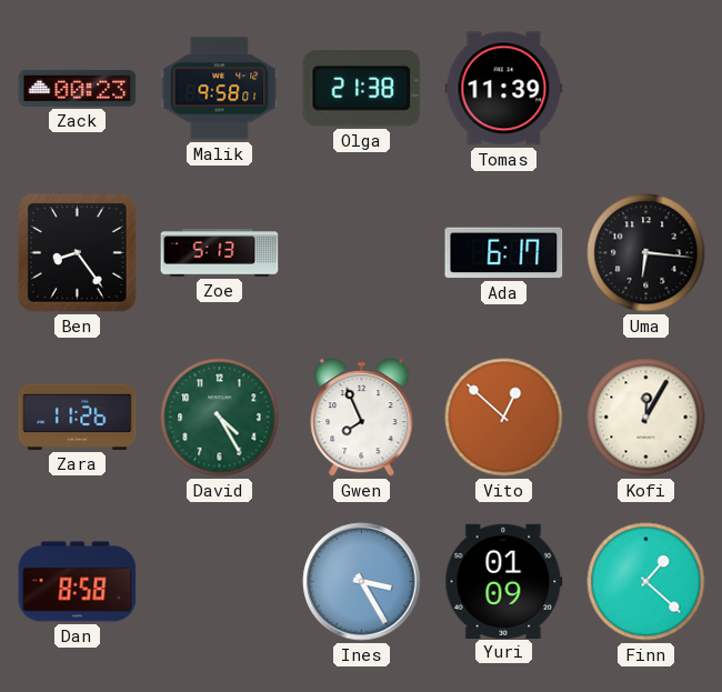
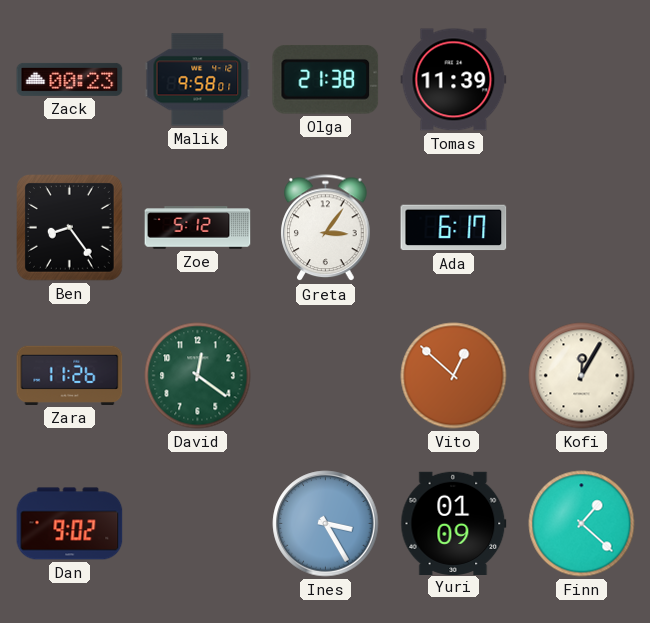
Zoe: 5:13 -> 5:12 (198, 228)
Greta: none -> 3:06 (326, 228)
Uma: 6:16 -> none (646, 253)
David: 4:25 -> 12:21 (198, 376)
Gwen: 7:56 -> none (362, 418)
Dan: 8:58 -> 9:02 (70, 524)
